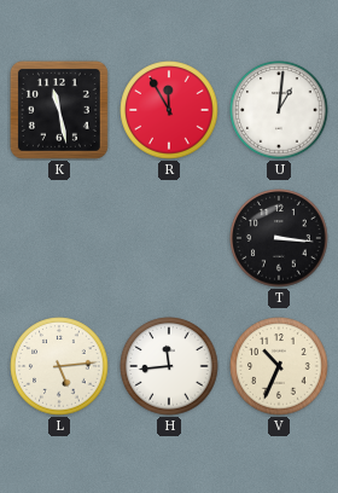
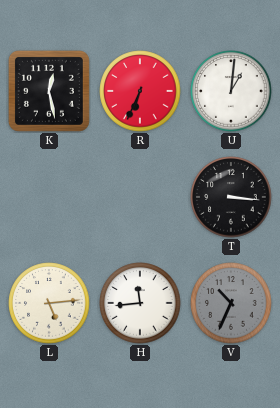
K: 11:28 -> 12:28 (49, 91)
R: 11:55 -> 6:34 (140, 91)
V dial: cream -> grey (231, 303)
